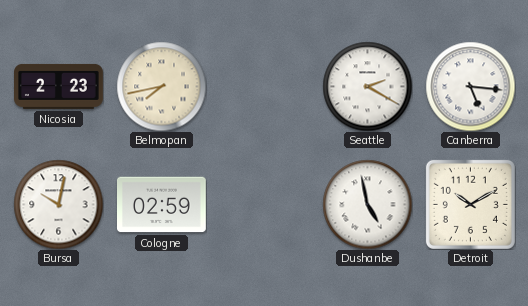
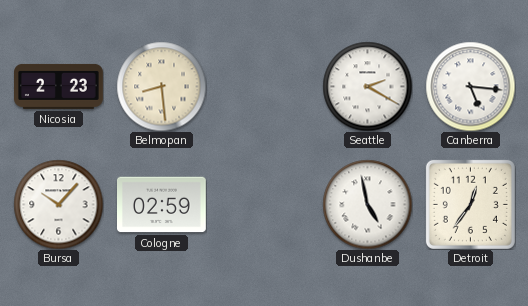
Belmopan: 7:43 -> 8:29 (161, 86)
Bursa: 10:02 -> 10:07 (58, 204)
Detroit: 10:10 -> 12:36 (470, 204)
